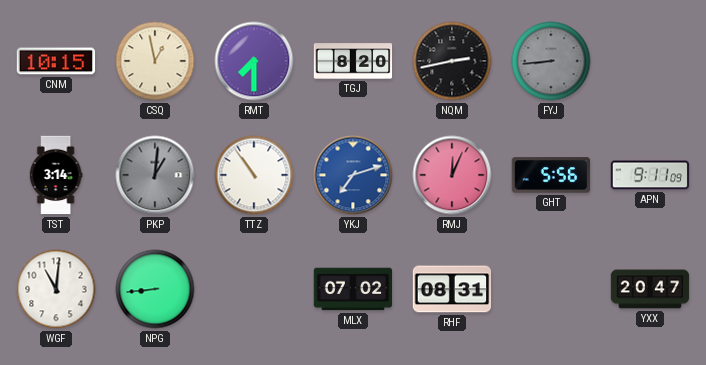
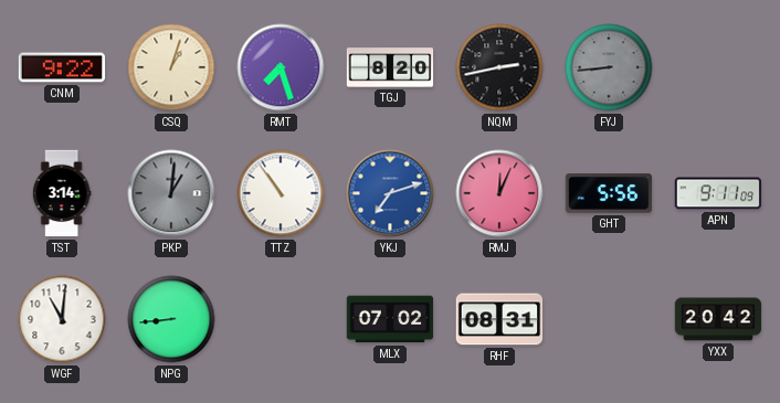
CNM: 10:15 -> 9:22 (62, 67)
CSQ: 12:58 -> 1:03 (171, 67)
RMT: 7:30 -> 7:27 (281, 67)
YXX: 20:47 -> 20:42 (718, 319)
